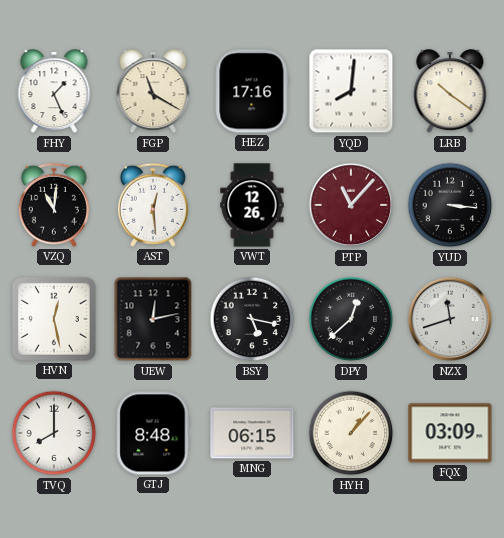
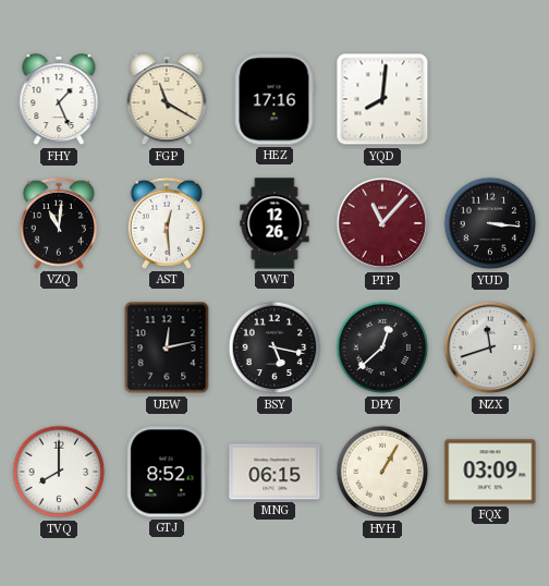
LRB: 10:21 -> none (450, 92)
HVN: 12:28 -> none (54, 319)
GTJ: 8:48 -> 8:52 (167, 472)
HYH: 1:07 -> 1:05 (382, 472)
